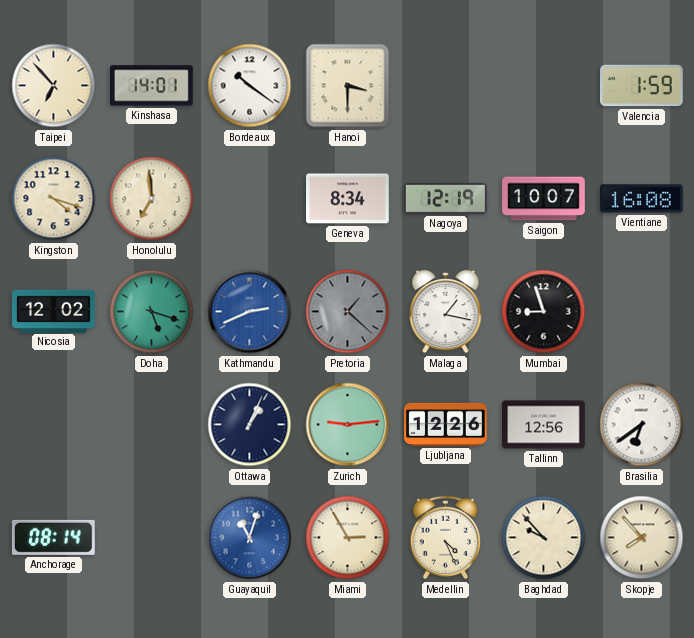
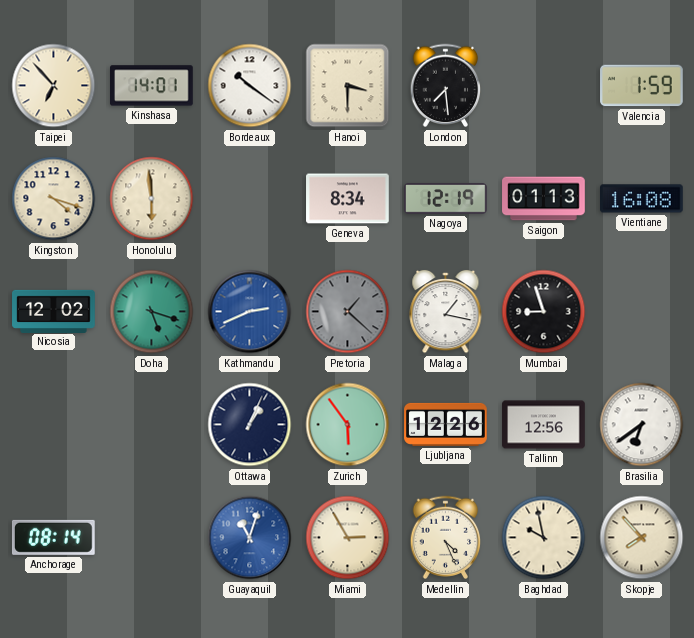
London: none -> 7:29 (446, 86)
Honolulu: 6:59 -> 5:59 (152, 199)
Saigon: 10:07 -> 01:13 (544, 199)
Zurich: 9:14 -> 5:54 (348, 425)
Baghdad: 9:53 -> 9:58 (544, 538)
